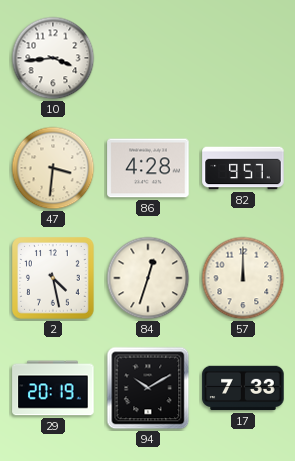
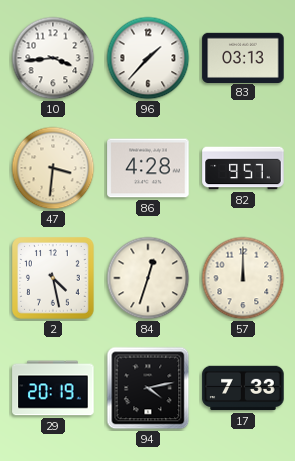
96: none -> 1:37 (148, 58)
83: none -> 03:13 (243, 57)
94: 10:10 -> 4:13 (148, 388)
